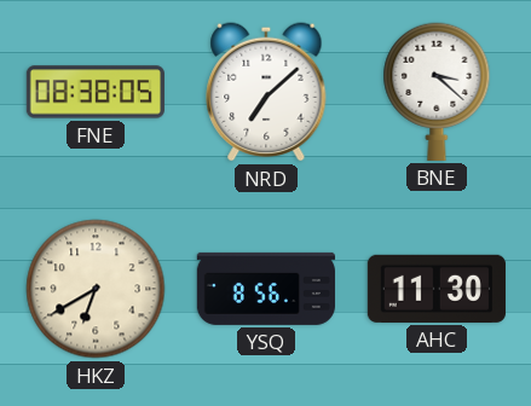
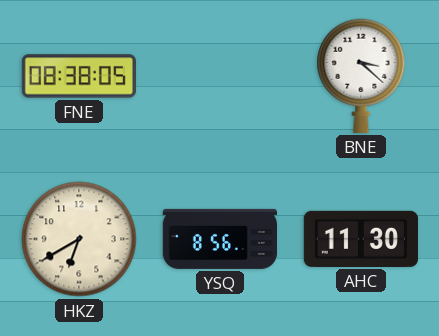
NRD: 7:08 -> none (266, 92)
